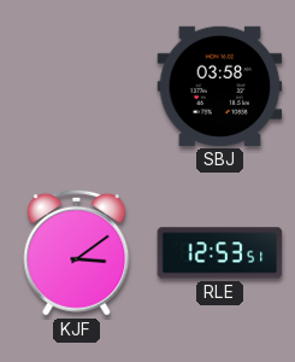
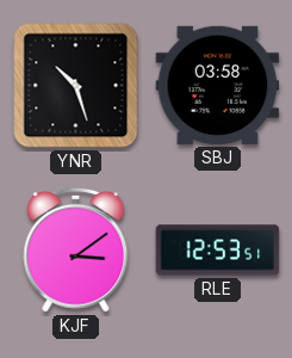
YNR: none -> 10:27 (76, 86)
